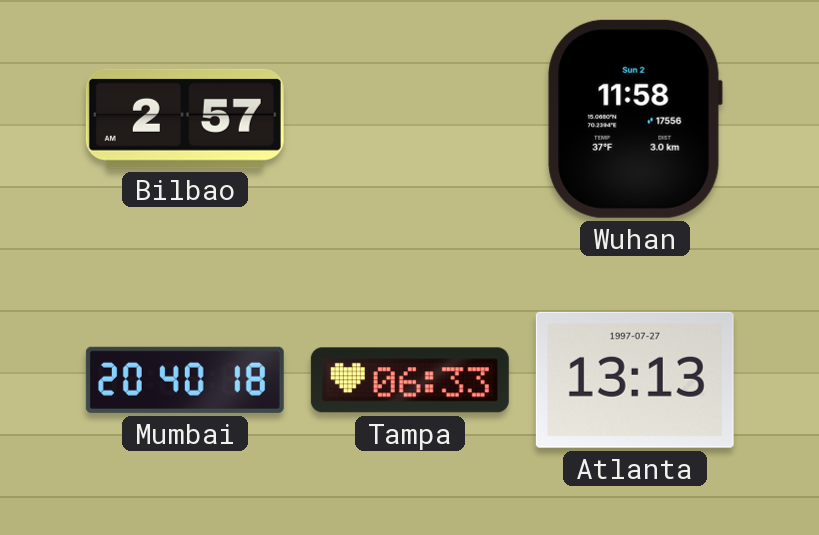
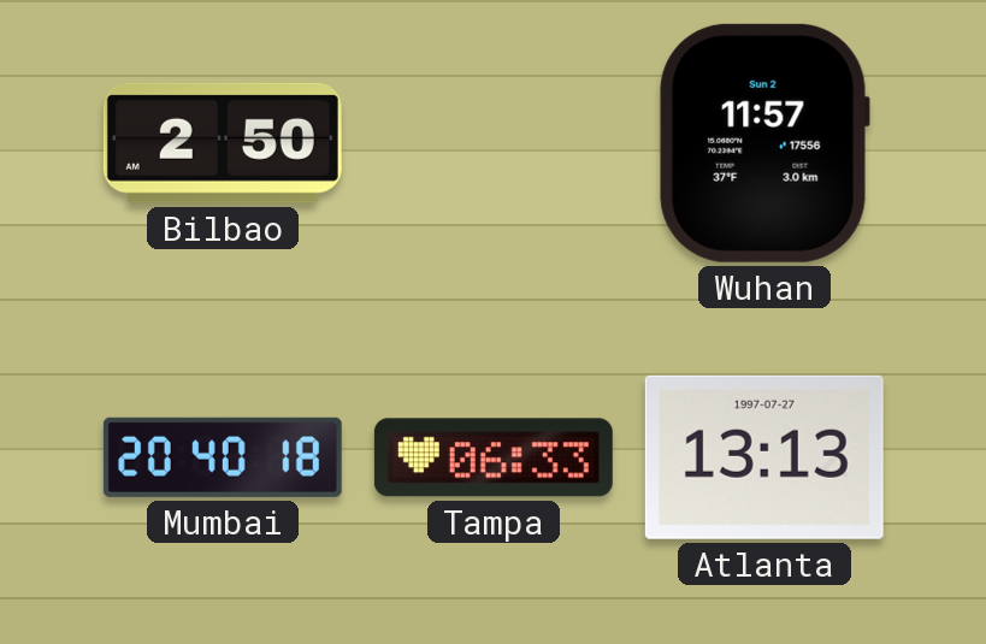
Bilbao: 2:57 -> 2:50 (223, 143)
Wuhan: 11:58 -> 11:57 (764, 143)
